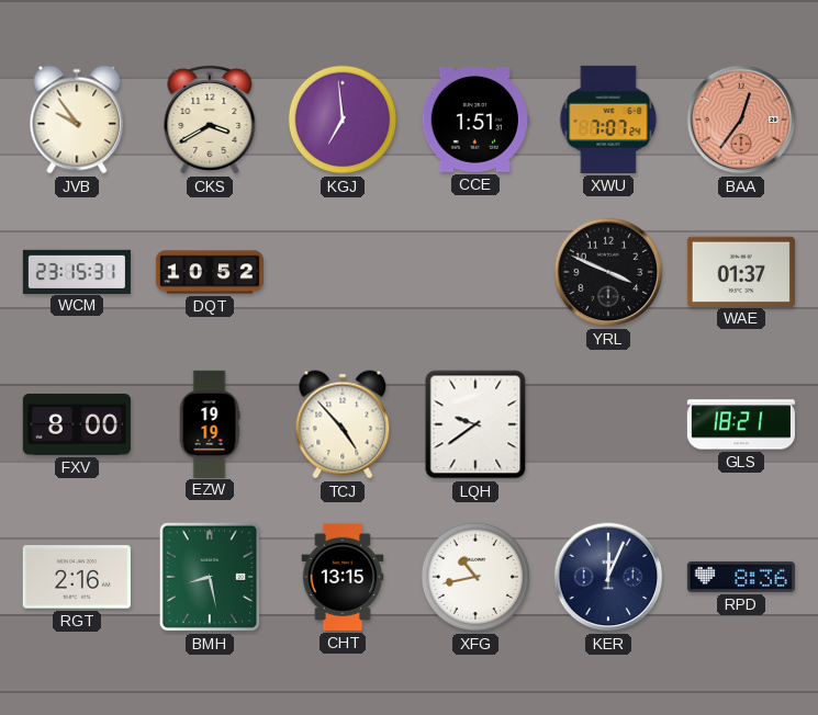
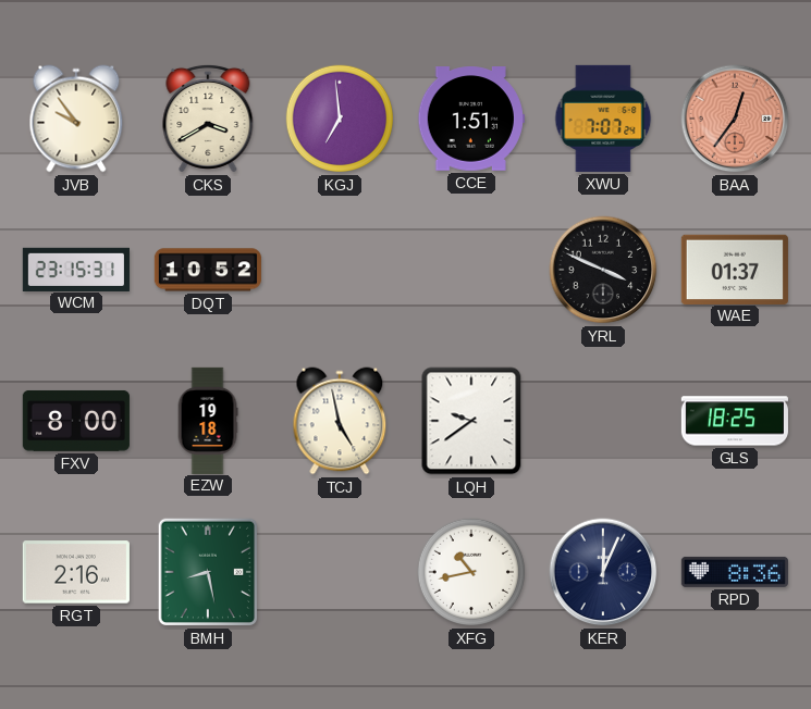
EZW: 19:19 -> 19:18 (208, 420)
TCJ: 4:53 -> 4:58 (340, 421)
GLS: 18:21 -> 18:25 (735, 421)
CHT: 13:15 -> none (343, 577)
